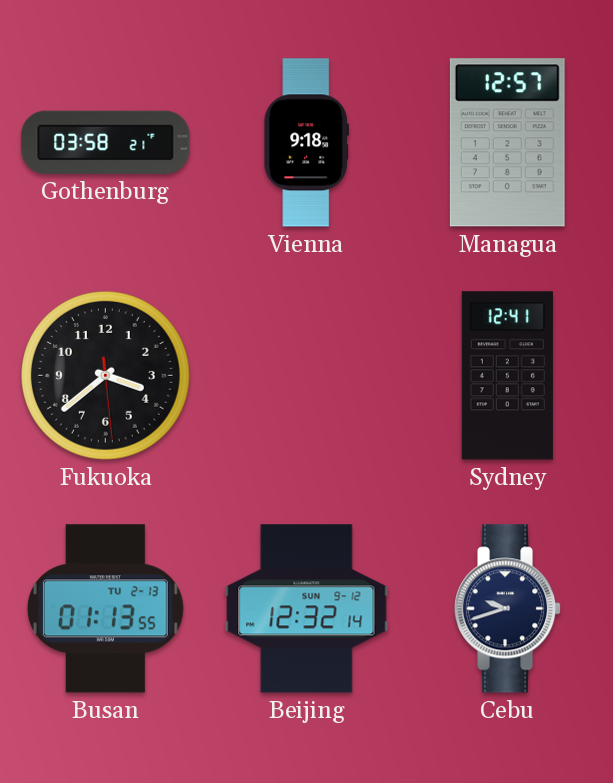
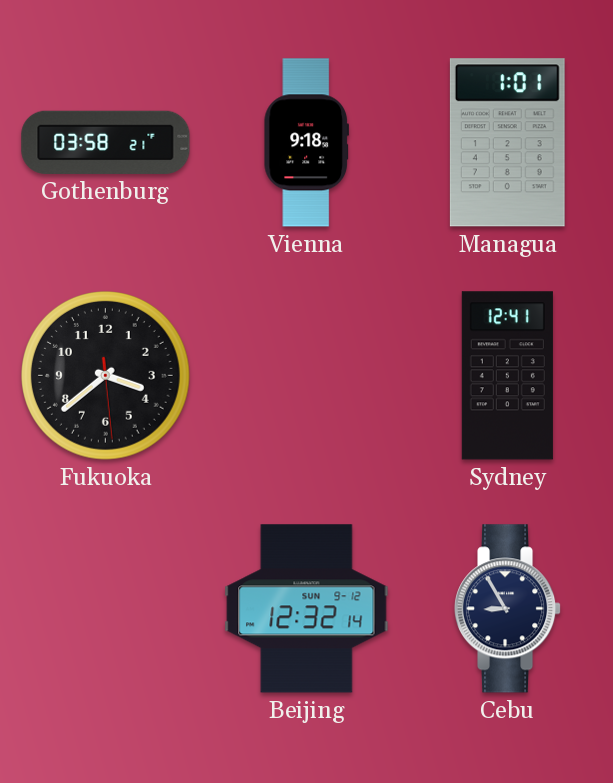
Managua: 12:57 -> 1:01 (507, 143)
Busan: 01:13 -> none (105, 609)
Cebu: 9:42 -> 8:55 (508, 609)
